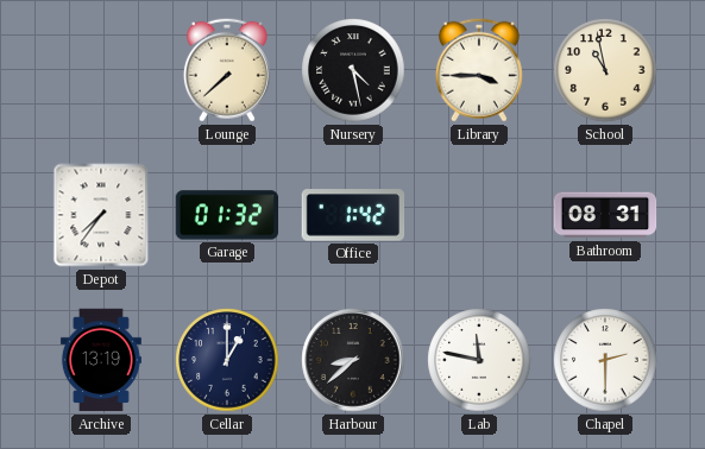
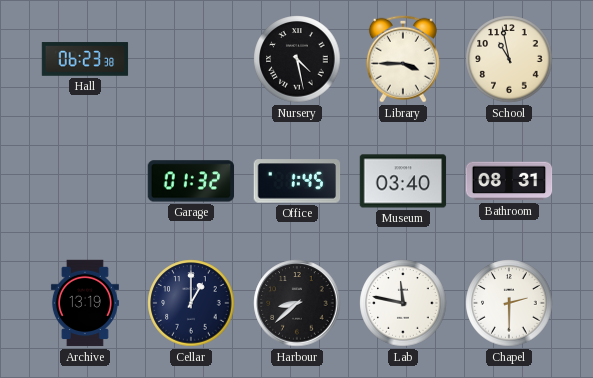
Hall: none -> 06:23 (85, 59)
Lounge: 7:38 -> none (227, 70)
Depot: 7:36 -> none (101, 215)
Office: 1:42 -> 1:45 (297, 181)
Museum: none -> 03:40 (403, 181)
